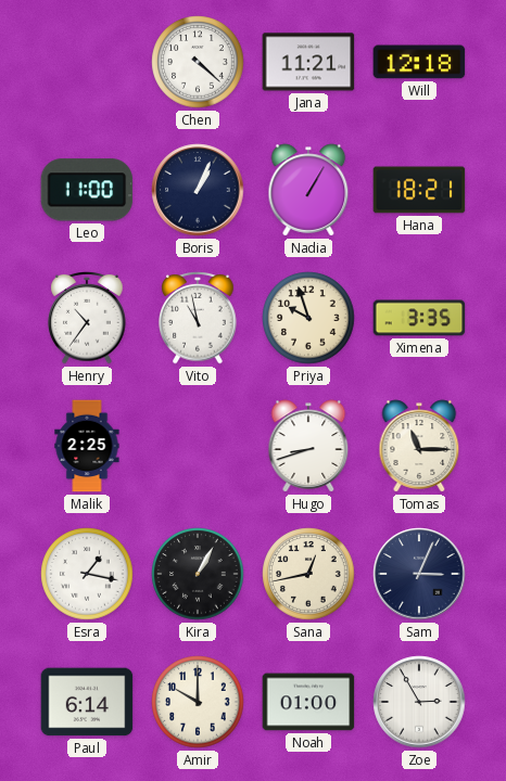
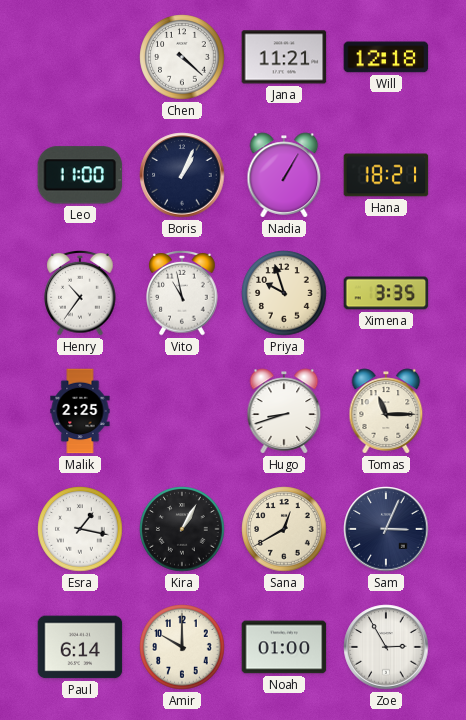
Sana: 12:43 -> 12:40 (284, 529)
